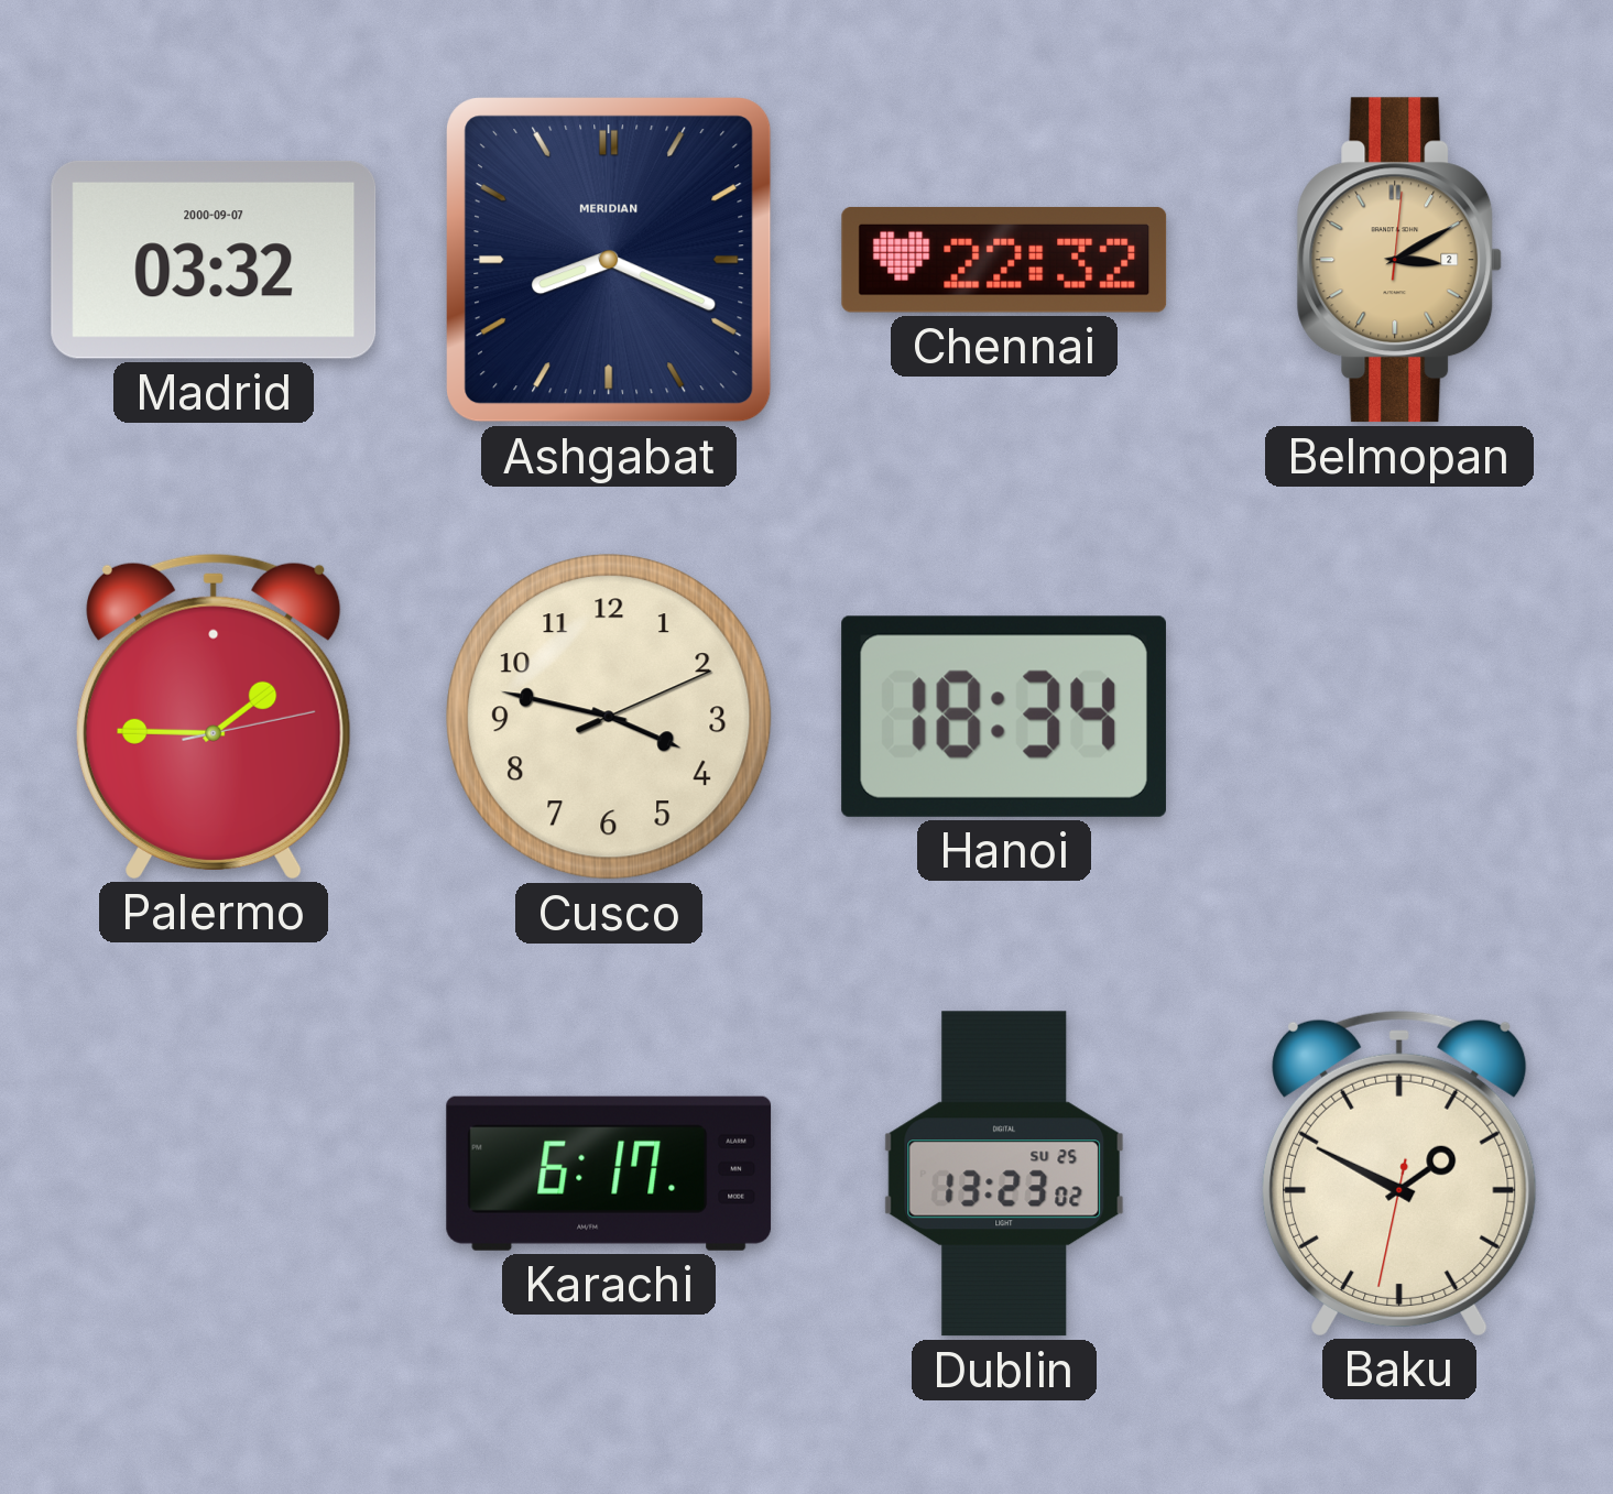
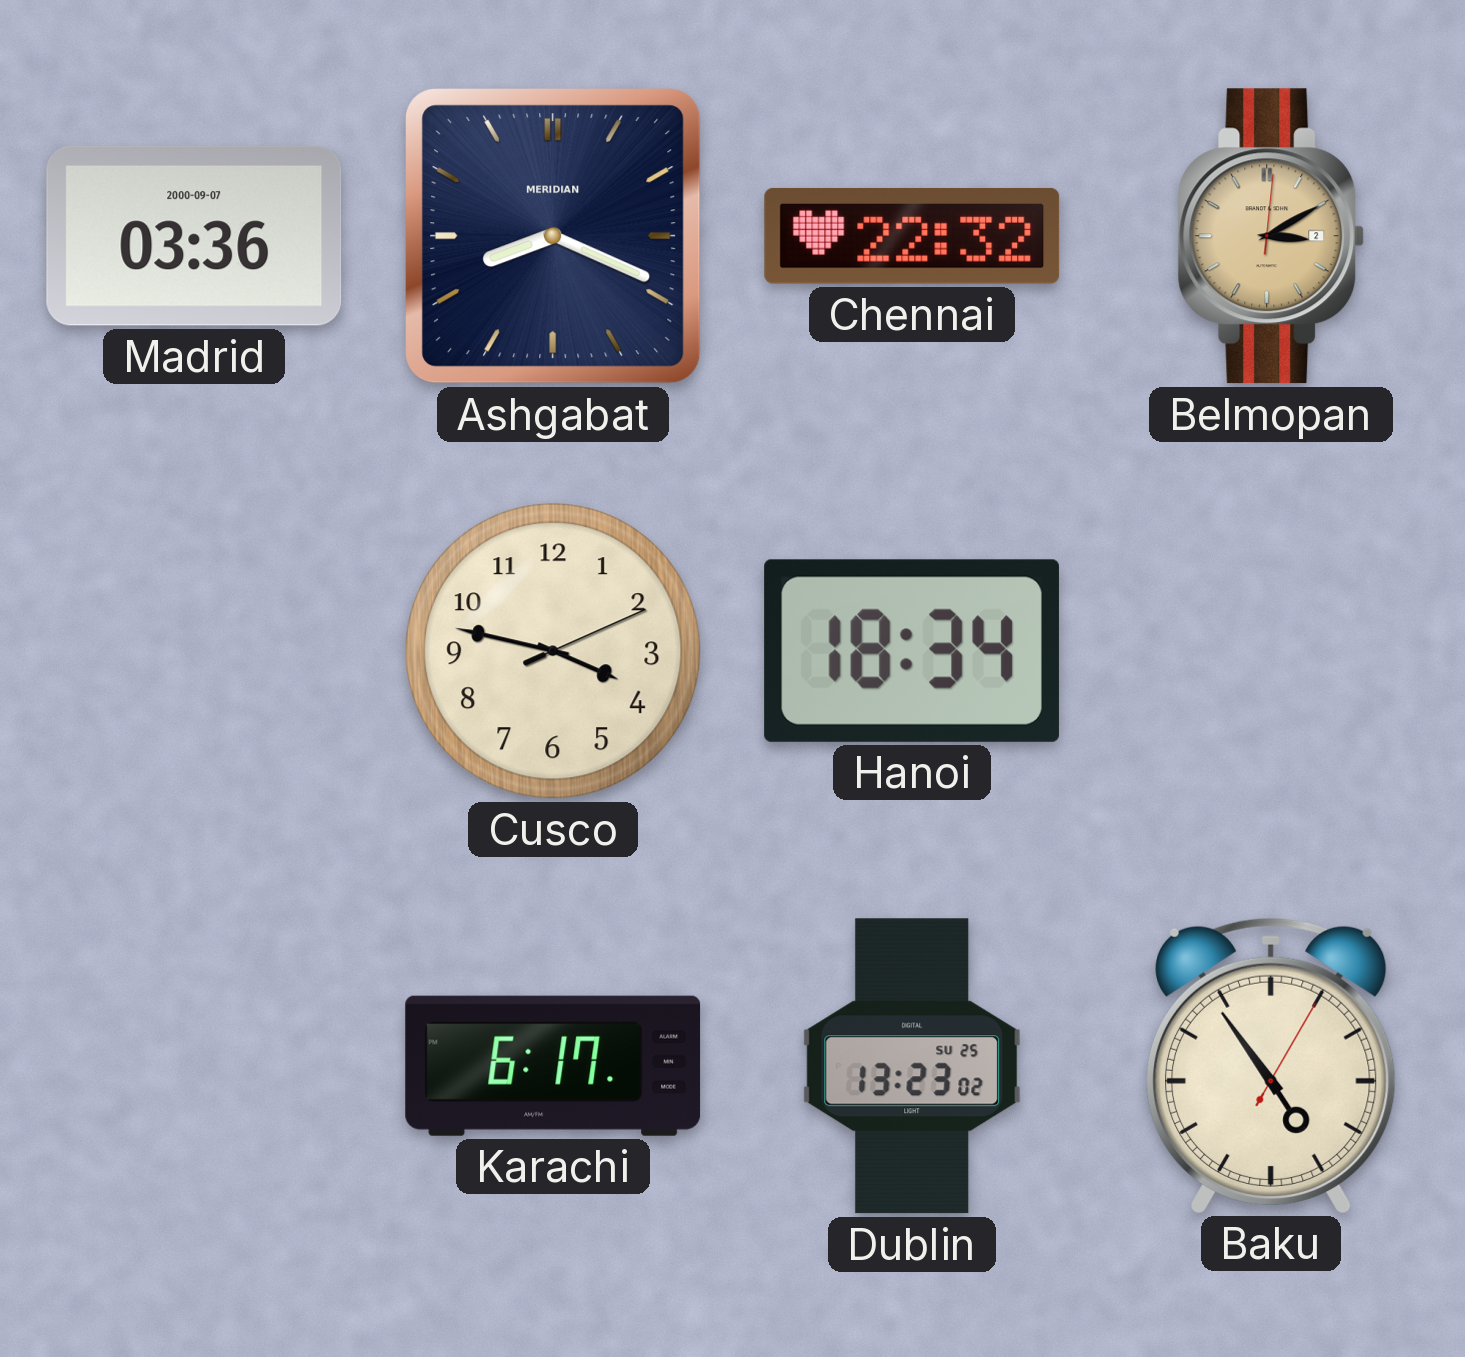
Madrid: 03:32 -> 03:36 (194, 236)
Palermo: 1:45 -> none (214, 716)
Baku: 1:49 -> 4:54 (1271, 1065)
